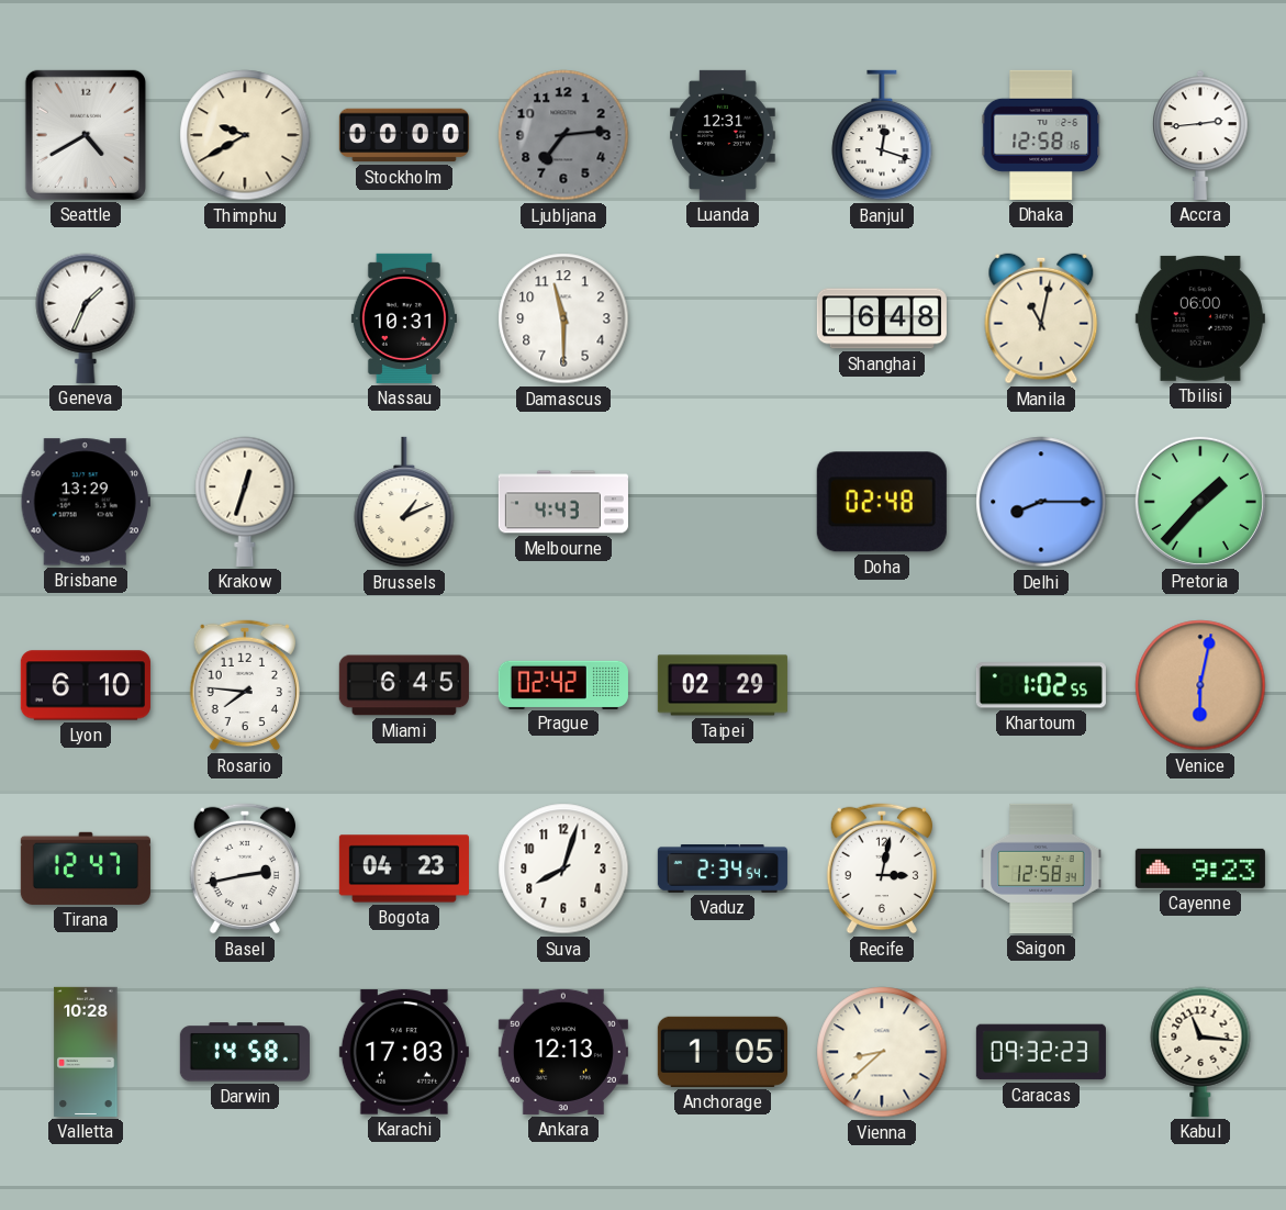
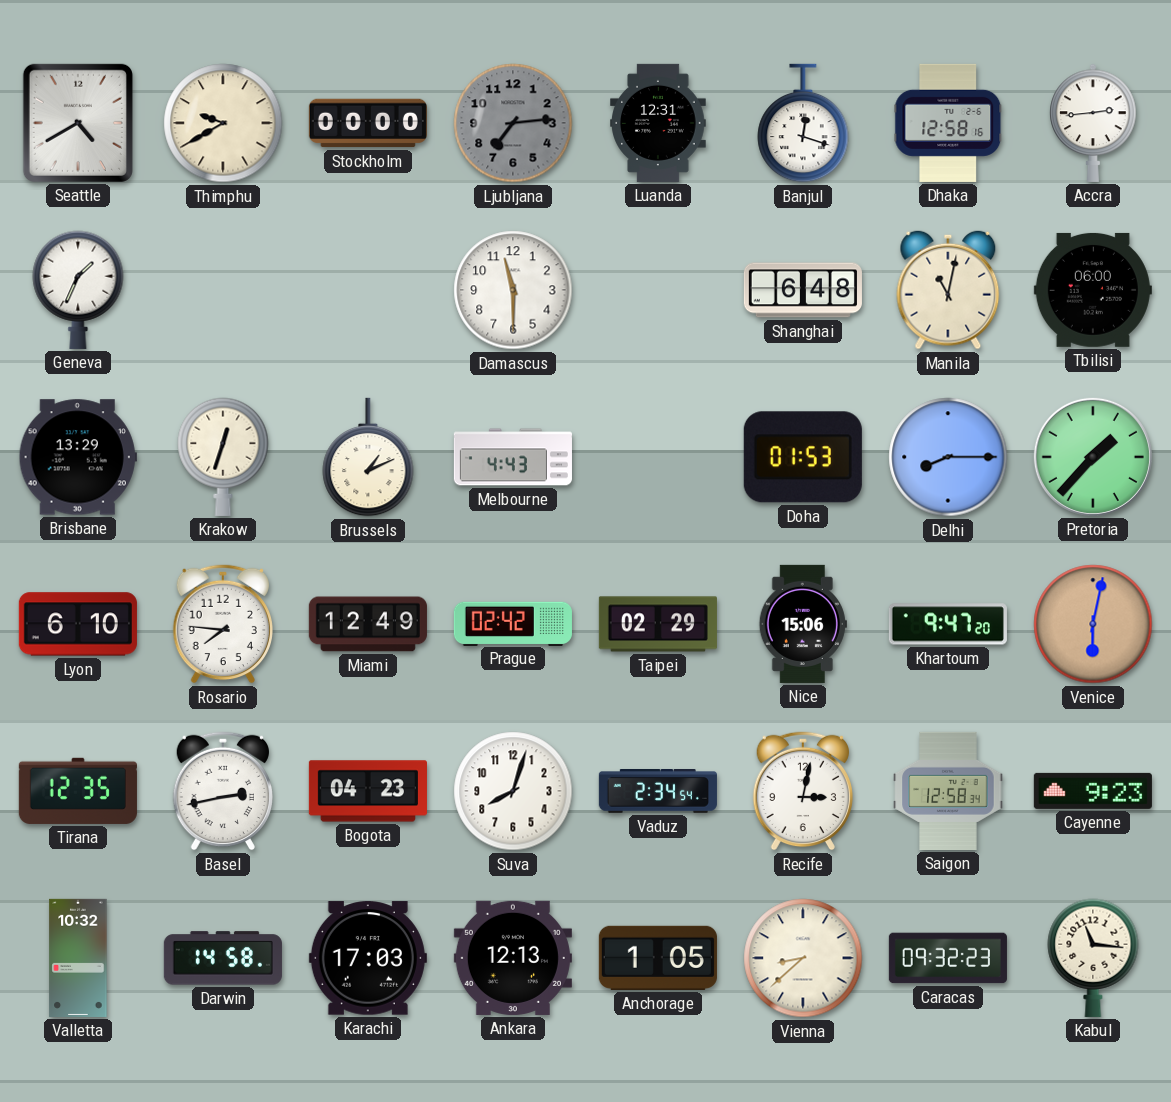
Nassau: 10:31 -> none (404, 318)
Doha: 02:48 -> 01:53 (803, 457)
Miami: 6:45 -> 12:49 (368, 624)
Nice: none -> 15:06 (803, 624)
Khartoum: 1:02 -> 9:47 (948, 624)
Tirana: 12:47 -> 12:35 (78, 791)
Valletta: 10:28 -> 10:32 (78, 958)
